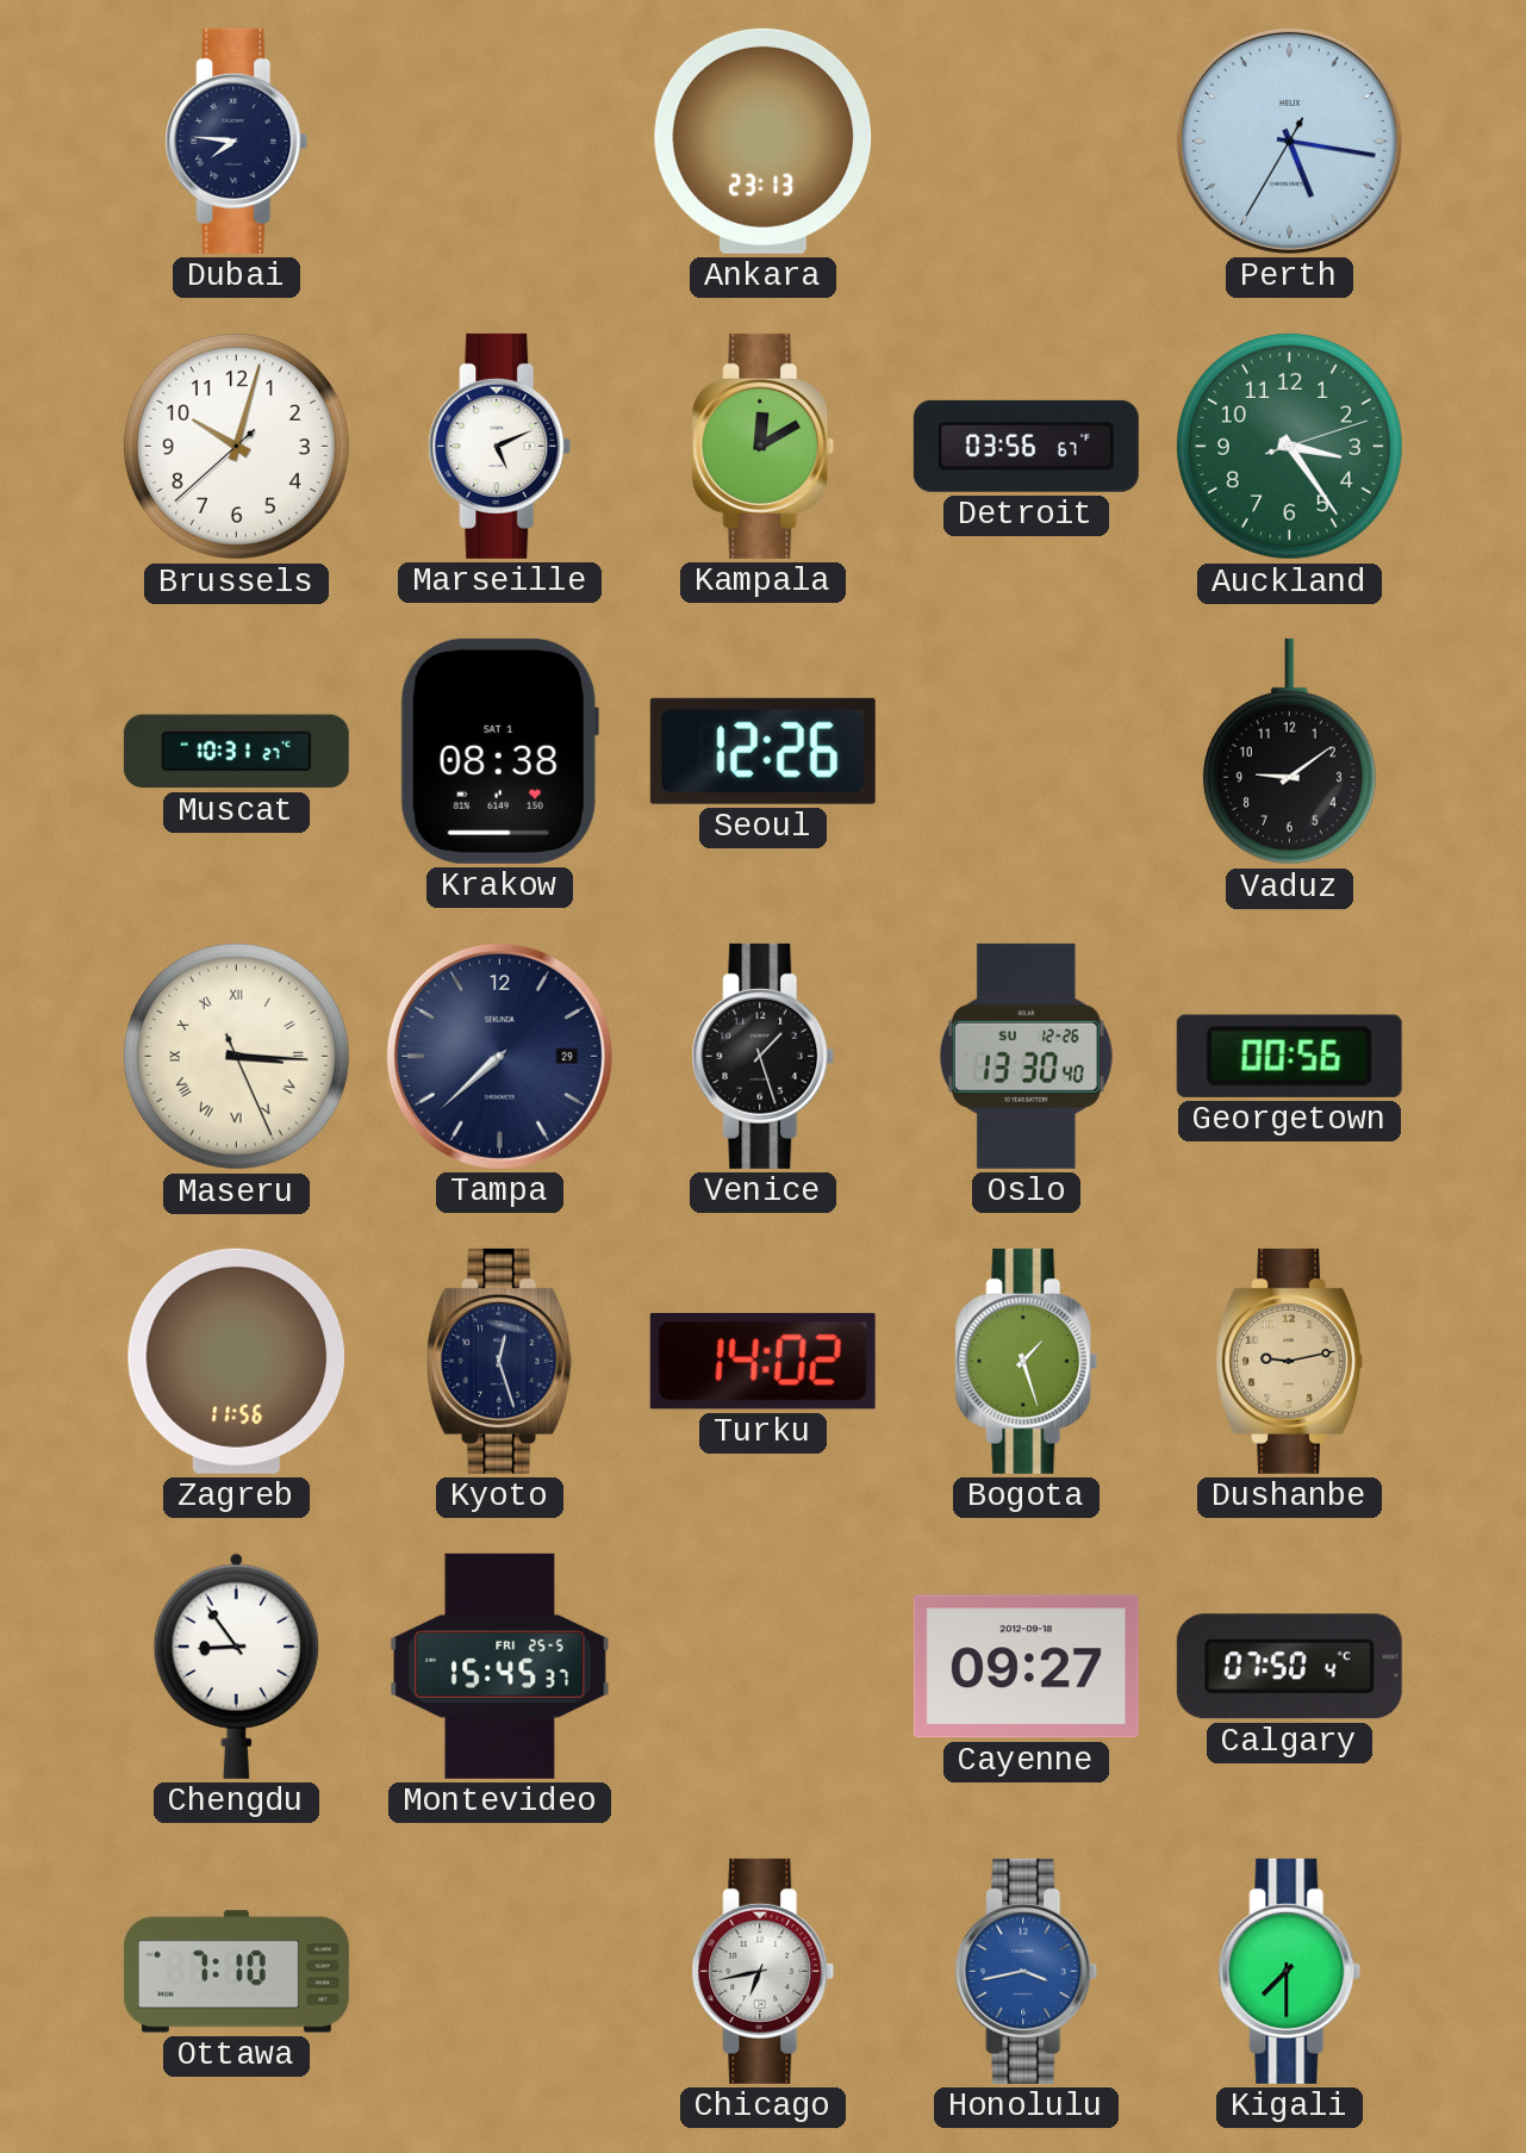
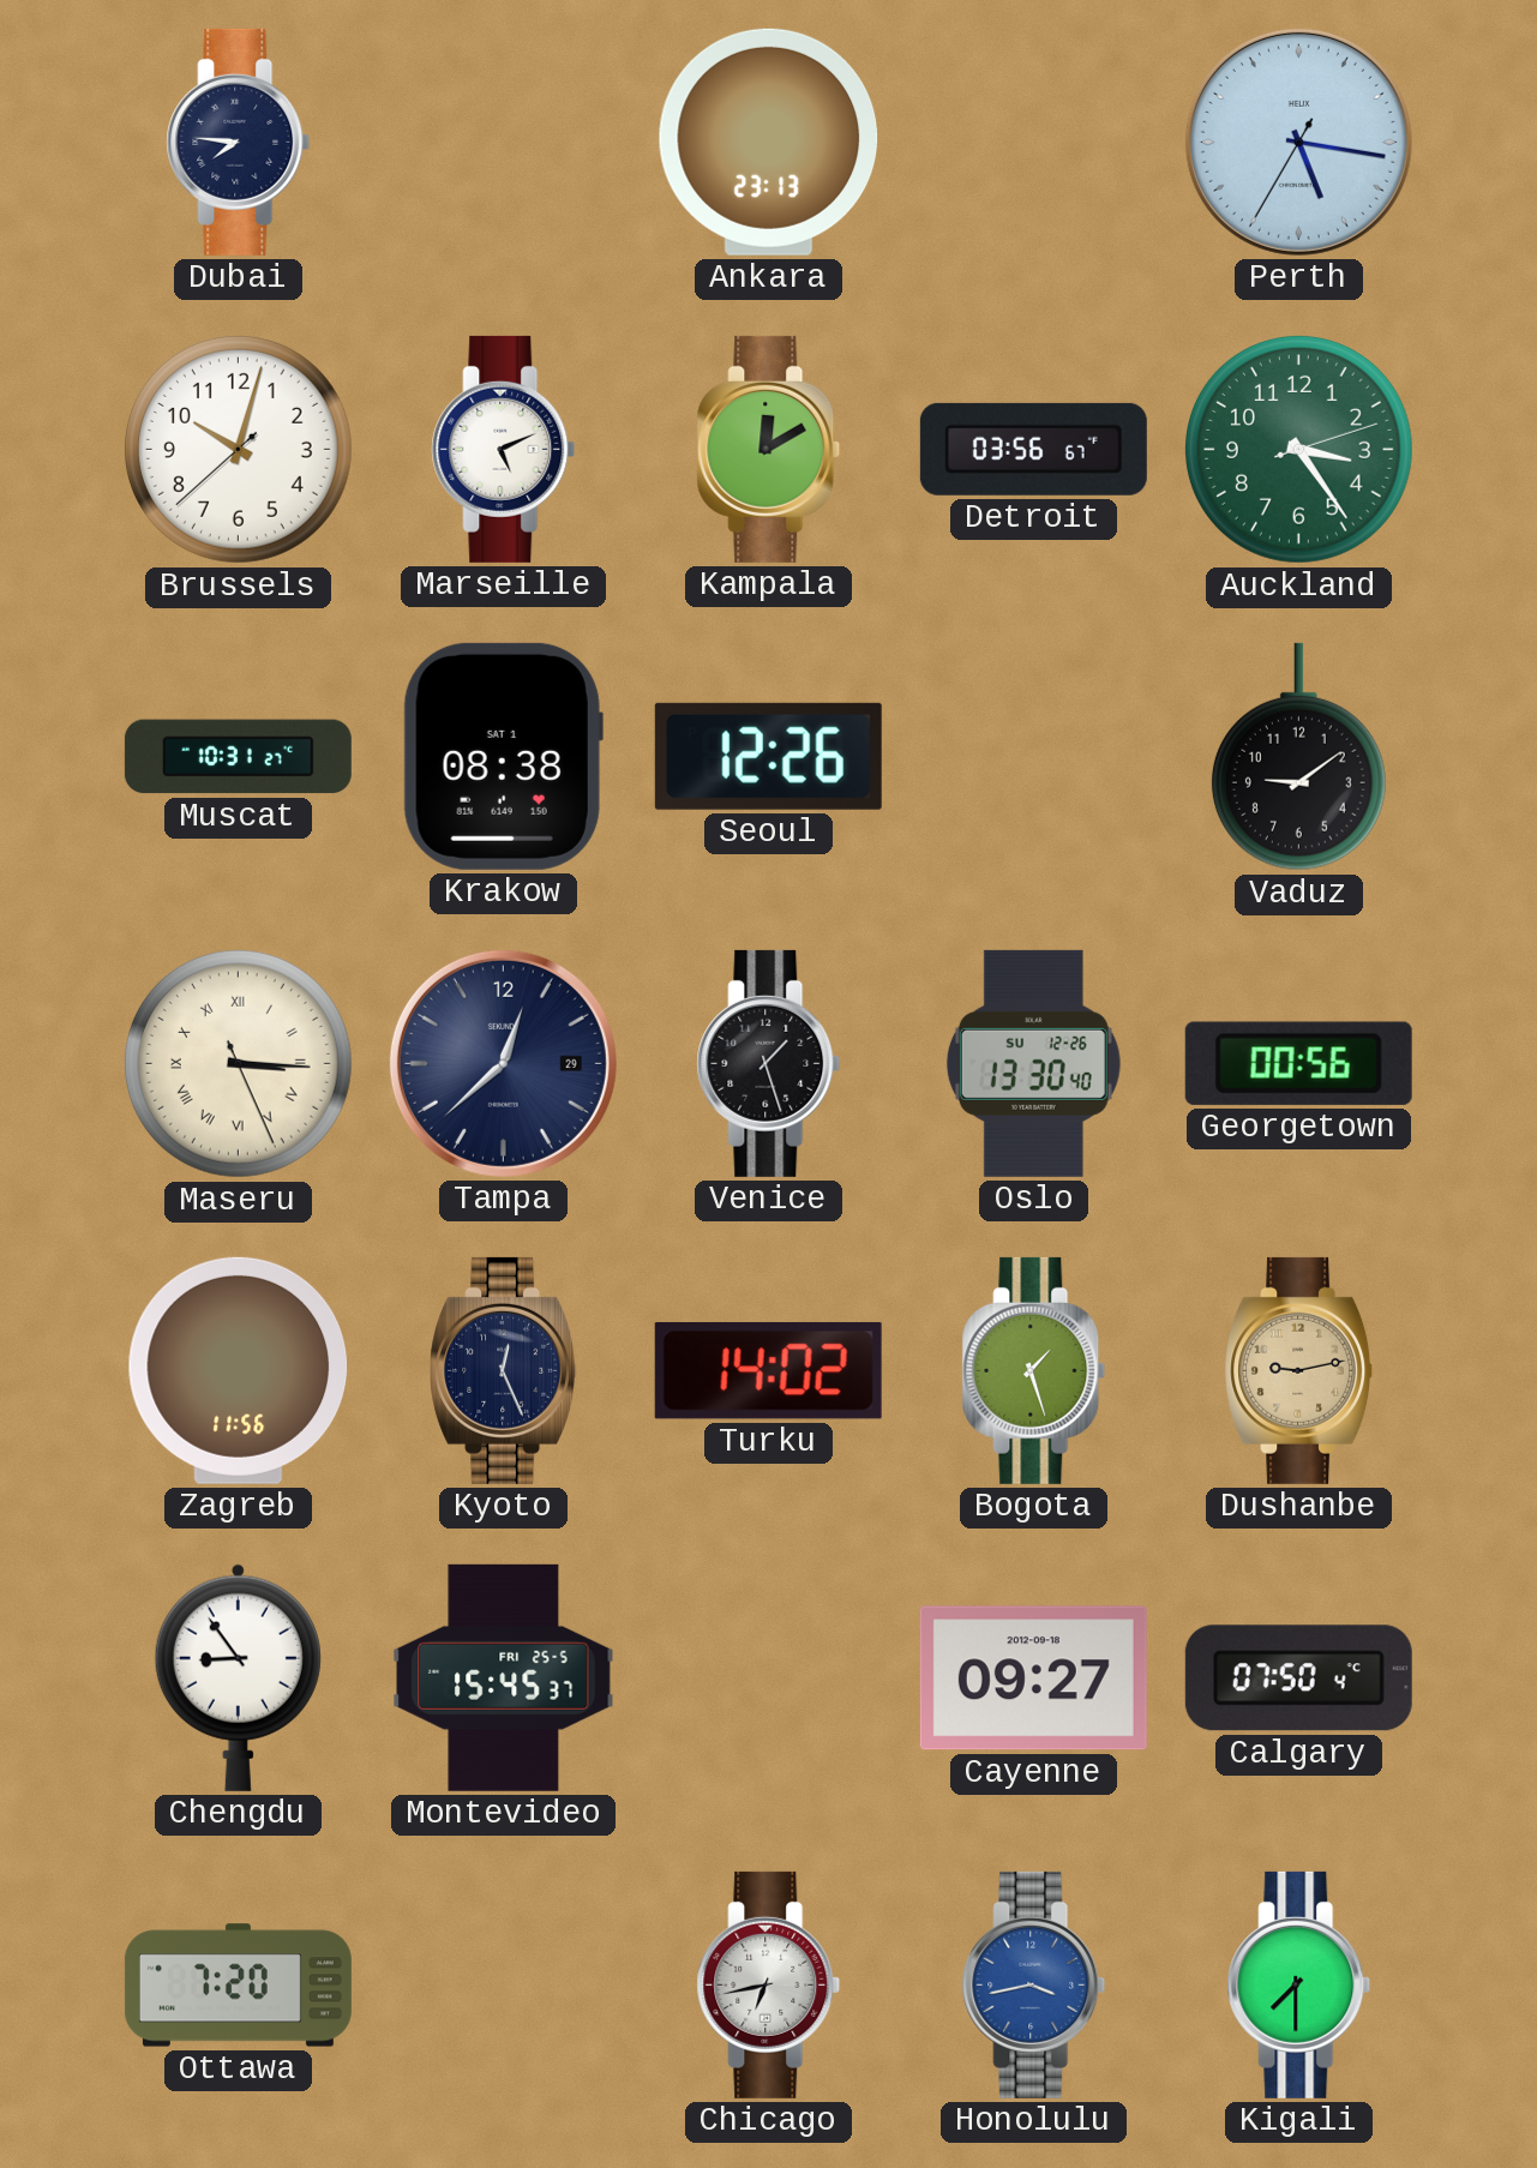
Tampa: 7:38 -> 12:38 (503, 1063)
Kyoto: 12:27 -> 12:26 (504, 1370)
Ottawa: 7:10 -> 7:20 (238, 1986)
